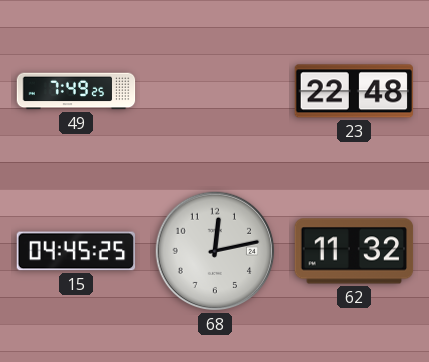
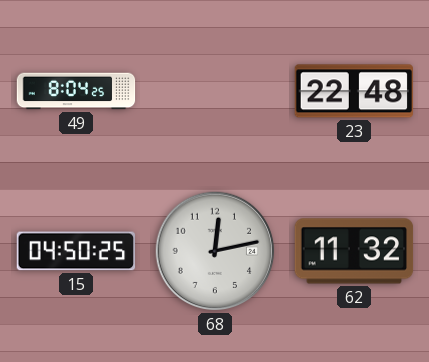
49: 7:49 -> 8:04 (76, 91)
15: 04:45 -> 04:50 (76, 251)
